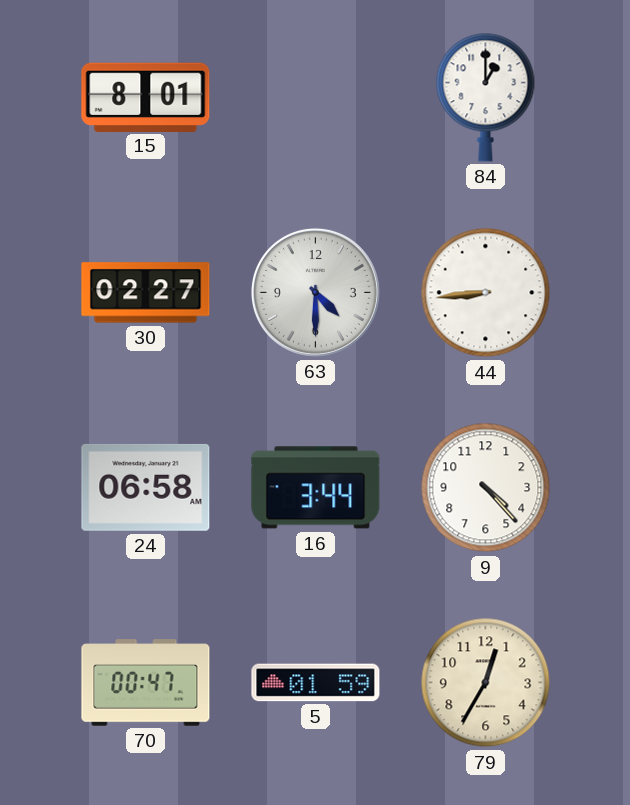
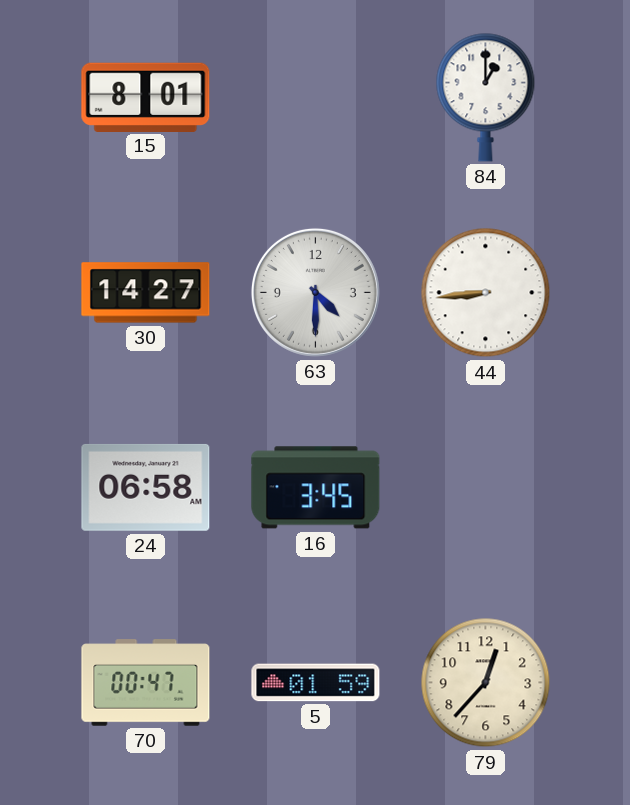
30: 02:27 -> 14:27 (146, 293)
16: 3:44 -> 3:45 (316, 488)
9: 4:23 -> none (486, 488)
79: 12:35 -> 12:37 (486, 683)
